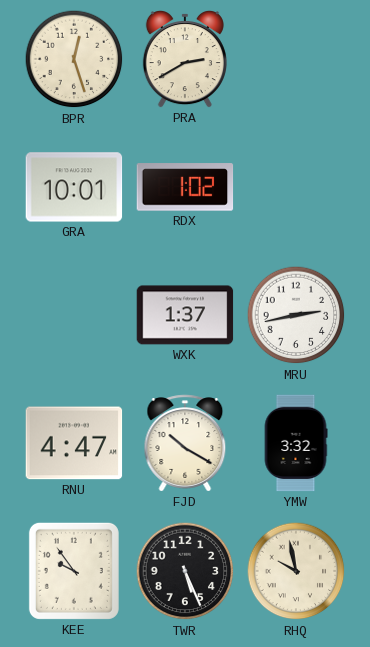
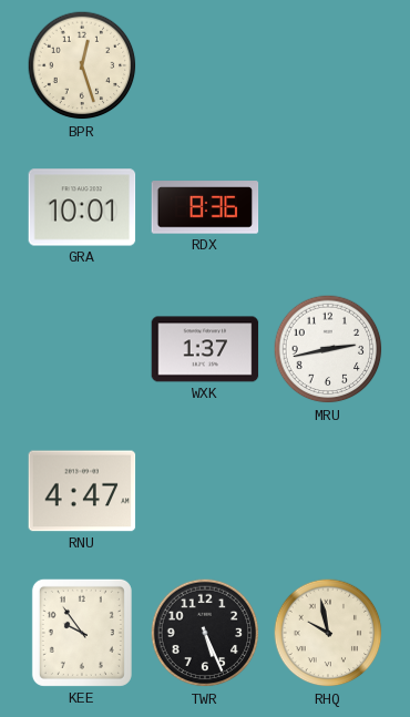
PRA: 2:40 -> none (185, 60)
RDX: 1:02 -> 8:36 (205, 207)
FJD: 10:20 -> none (185, 443)
YMW: 3:32 -> none (296, 443)
